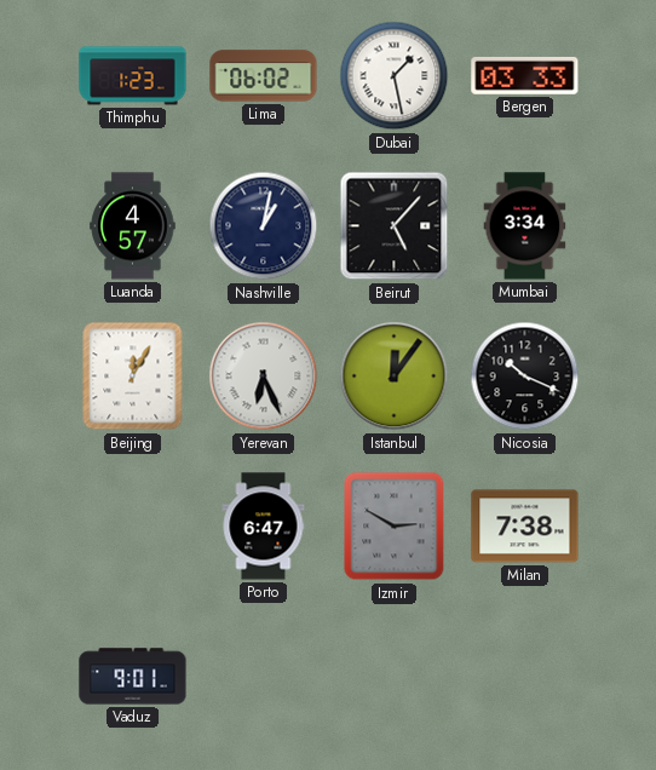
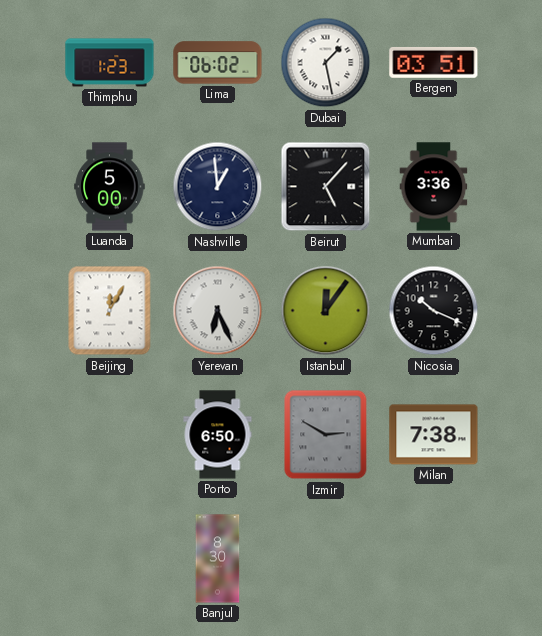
Bergen: 03:33 -> 03:51 (434, 62)
Luanda: 4:57 -> 5:00 (110, 187)
Nashville: 1:02 -> 12:59 (218, 187)
Mumbai: 3:34 -> 3:36 (434, 187)
Porto: 6:47 -> 6:50 (218, 435)
Vaduz: 9:01 -> none (133, 677)
Banjul: none -> 8:30 (218, 559)
